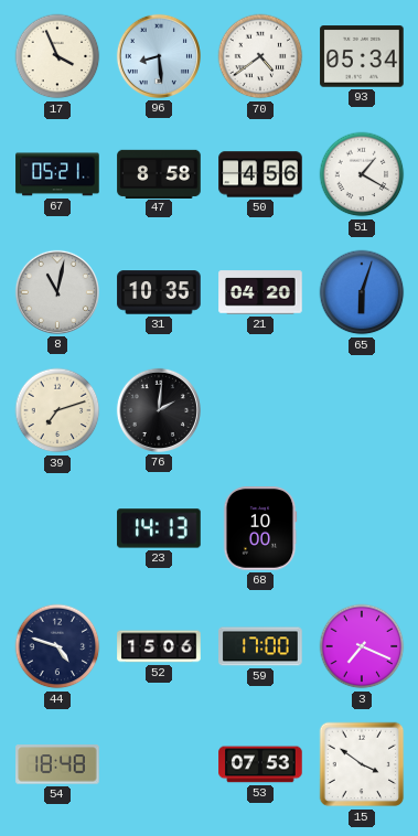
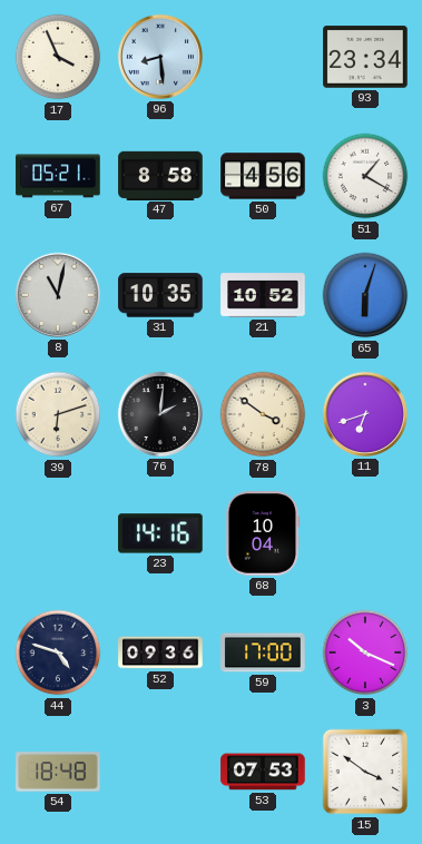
70: 4:39 -> none (260, 56)
93: 05:34 -> 23:34 (365, 57)
21: 04:20 -> 10:52 (263, 295)
39: 7:12 -> 6:12 (58, 414)
78: none -> 3:51 (263, 414)
11: none -> 6:42 (365, 414)
23: 14:13 -> 14:16 (160, 533)
68: 10:00 -> 10:04 (263, 533)
52: 15:06 -> 09:36 (160, 652)
3: 7:19 -> 10:19 (365, 652)
